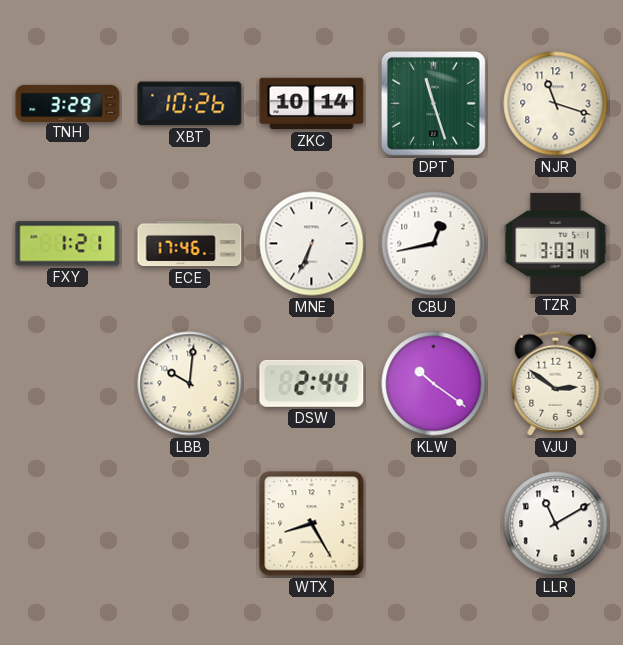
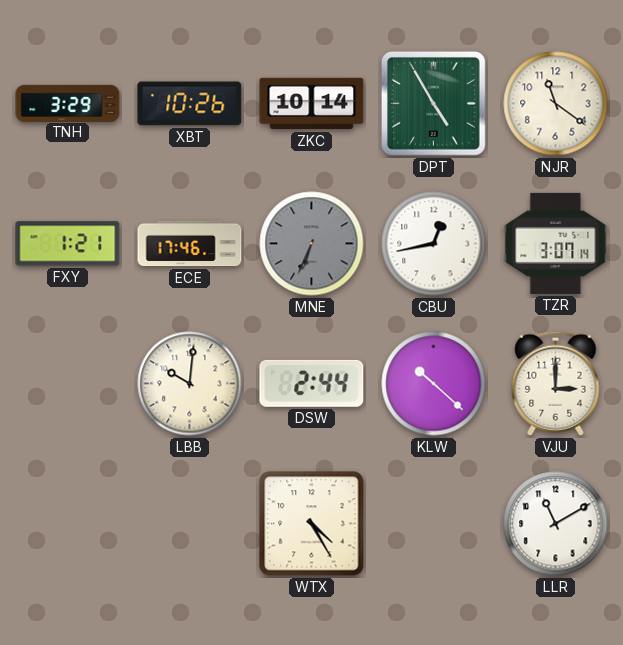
DPT: 11:27 -> 4:55 (434, 104)
NJR: 11:18 -> 11:21 (556, 104)
MNE dial: white -> grey (312, 244)
TZR: 3:03 -> 3:07 (556, 243)
KLW: 10:21 -> 10:22 (434, 384)
VJU: 2:51 -> 3:00 (556, 383)
WTX: 8:25 -> 4:25 (312, 524)
